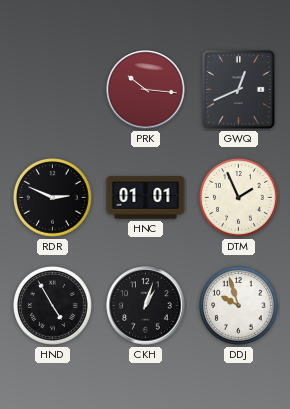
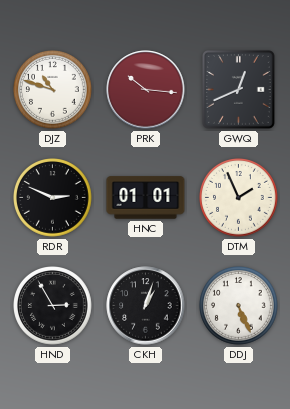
DJZ: none -> 10:48 (53, 90)
HND: 4:55 -> 2:55 (53, 306)
DDJ: 9:57 -> 5:26 (239, 306)
